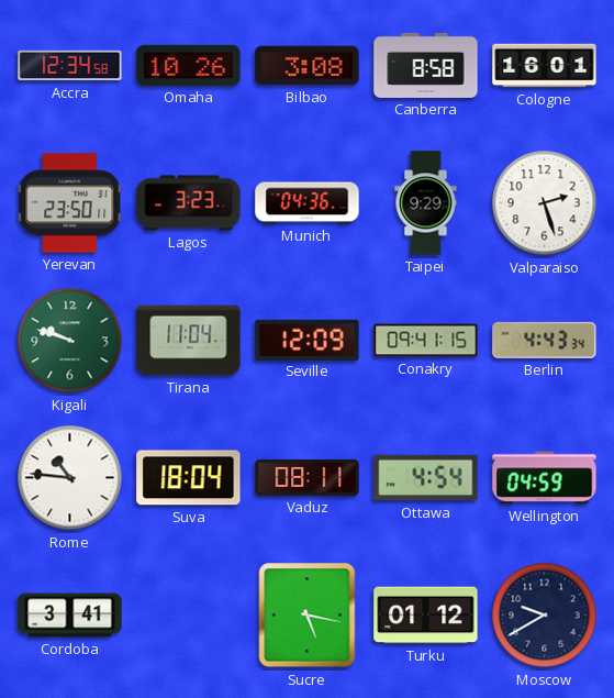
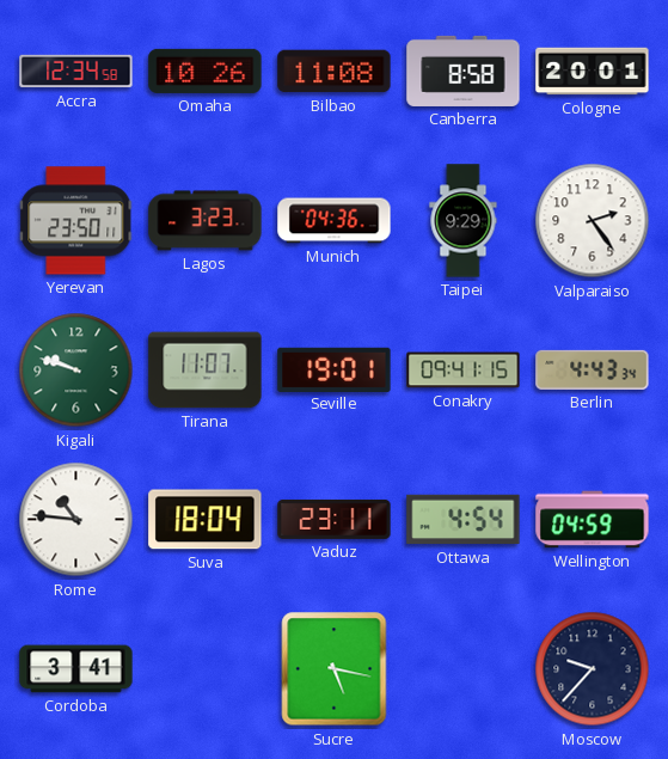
Bilbao: 3:08 -> 11:08 (335, 72)
Cologne: 16:01 -> 20:01 (593, 72)
Valparaiso: 2:27 -> 2:24 (593, 221)
Tirana: 11:04 -> 11:07 (206, 371)
Seville: 12:09 -> 19:01 (335, 369)
Vaduz: 08:11 -> 23:11 (335, 519)
Turku: 01:12 -> none (426, 616)
Moscow: 9:40 -> 9:37 (593, 669)
